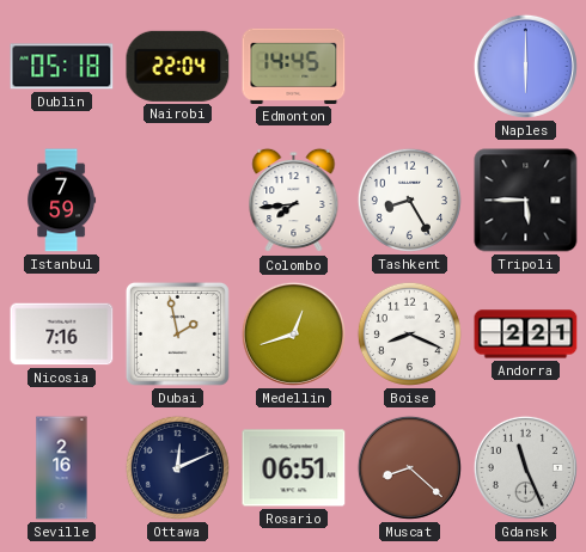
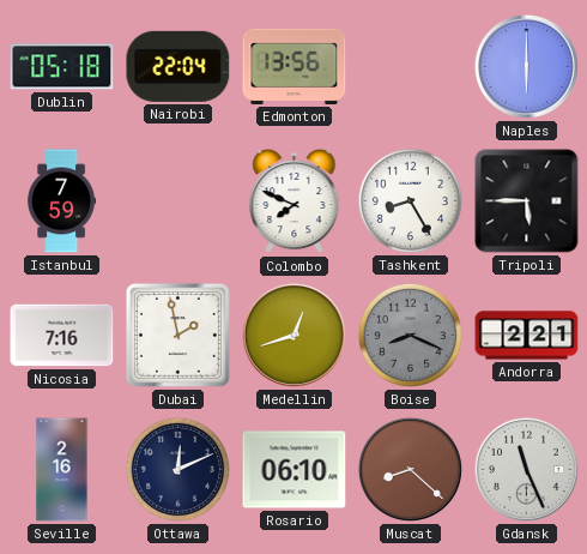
Edmonton: 14:45 -> 13:56 (295, 66)
Colombo: 7:44 -> 7:49 (295, 201)
Boise dial: white -> grey (410, 335)
Rosario: 06:51 -> 06:10 (295, 470)
